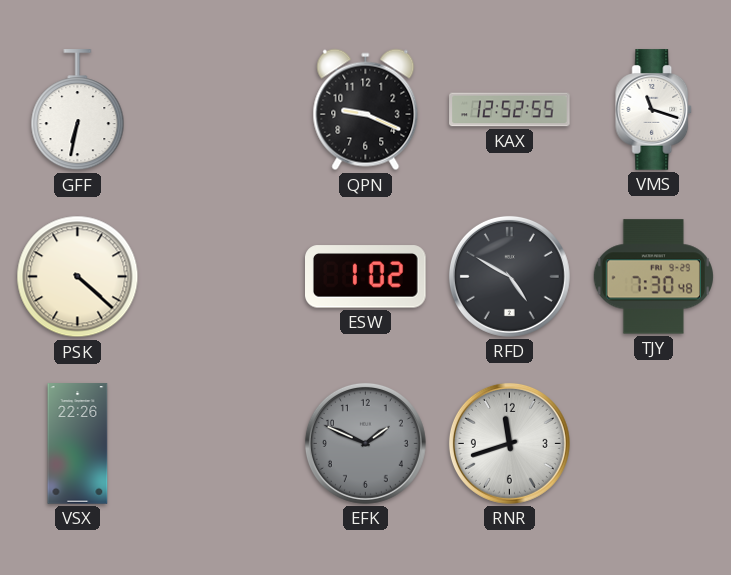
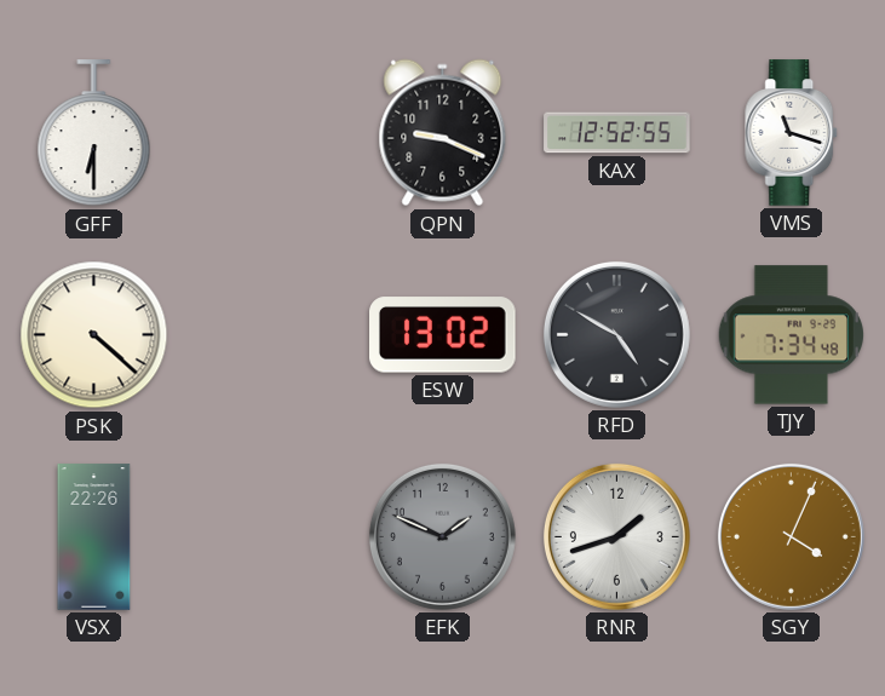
GFF: 6:32 -> 6:30 (94, 133)
ESW: 1:02 -> 13:02 (443, 335)
TJY: 7:30 -> 7:34 (791, 335)
RNR: 11:42 -> 1:42 (616, 536)
SGY: none -> 4:04 (791, 536)
